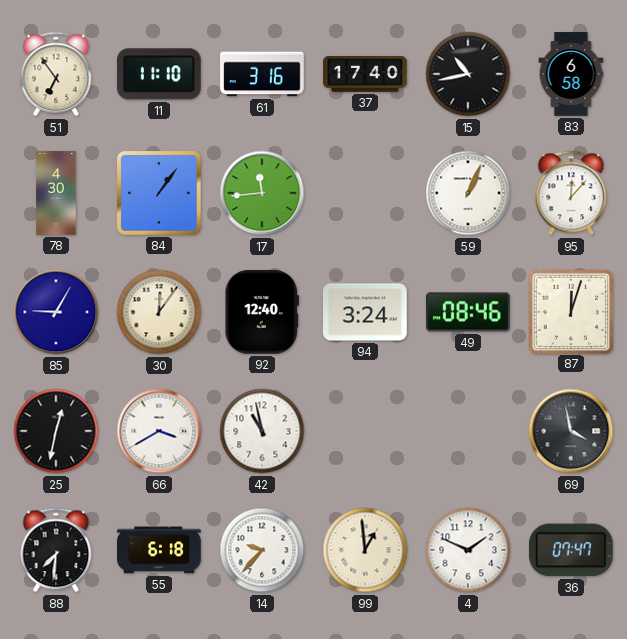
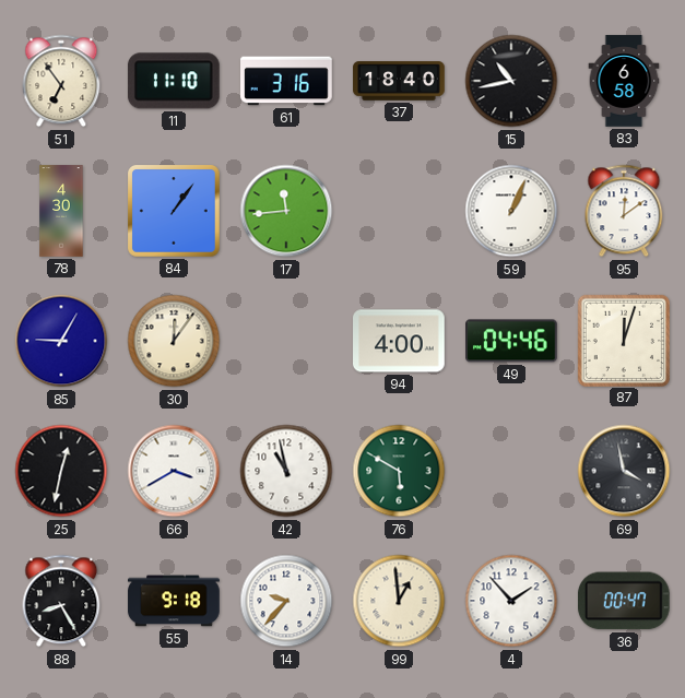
37: 17:40 -> 18:40 (399, 81)
95: 12:07 -> 12:09 (624, 211)
92: 12:40 -> none (262, 313)
94: 3:24 -> 4:00 (399, 341)
49: 08:46 -> 04:46 (512, 341)
76: none -> 5:50 (399, 471)
88: 7:31 -> 8:25 (61, 601)
55: 6:18 -> 9:18 (174, 601)
4: 1:49 -> 1:53 (511, 601)
36: 07:47 -> 00:47 (624, 601)
